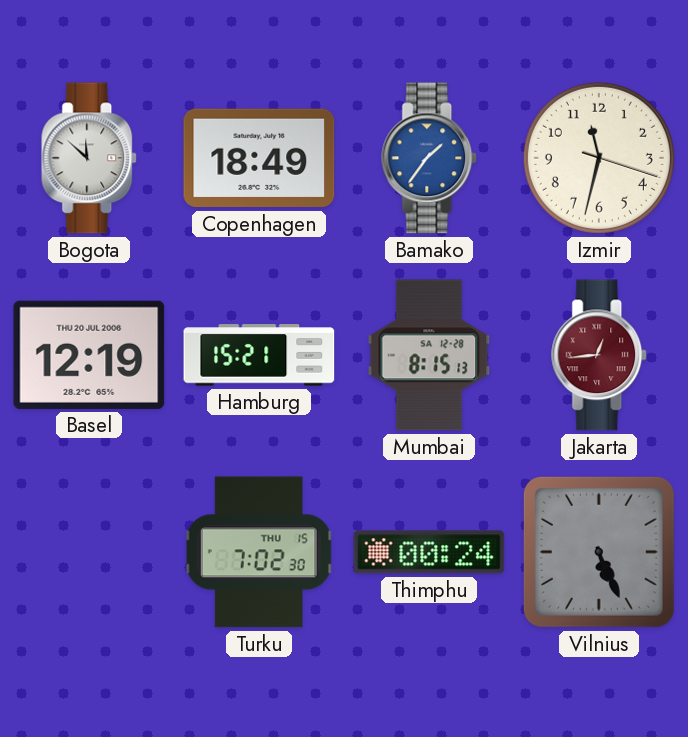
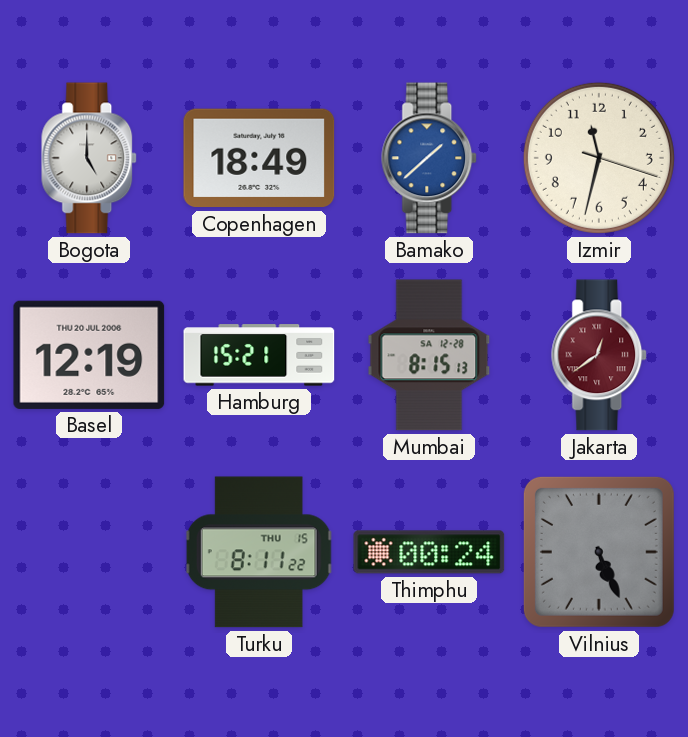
Bogota: 11:52 -> 5:00 (90, 158)
Bamako: 1:36 -> 1:38 (430, 158)
Jakarta: 12:44 -> 12:39 (600, 355)
Turku: 7:02 -> 8:11 (259, 552)
